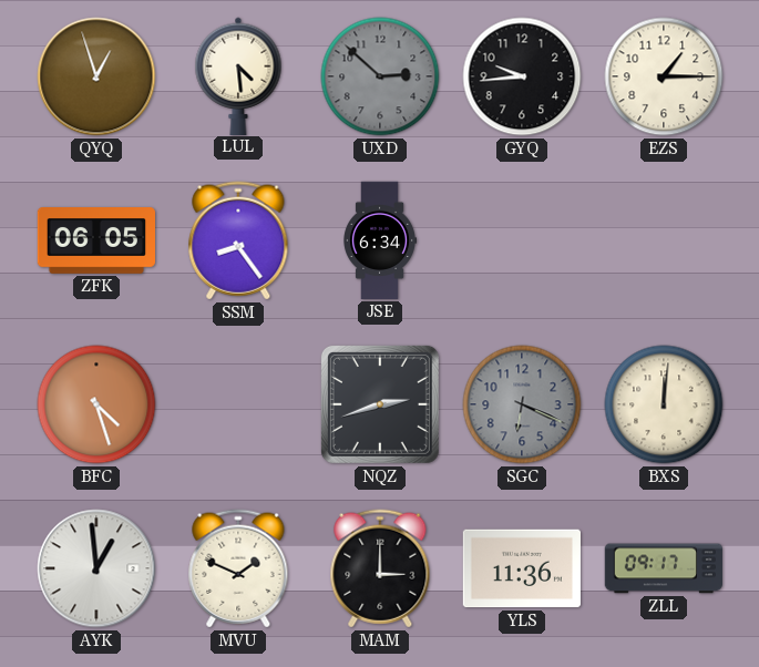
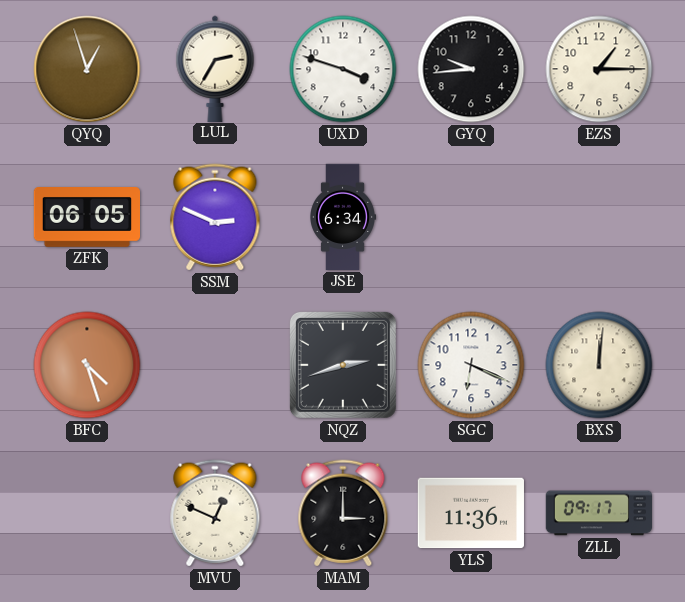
LUL: 4:29 -> 2:35 (215, 68)
UXD: 2:52 -> 3:48 (343, 69)
UXD dial: grey -> white (343, 69)
SSM: 8:24 -> 2:49 (215, 217)
SGC dial: grey -> white (471, 365)
AYK: 12:59 -> none (96, 568)
MVU: 1:49 -> 12:49 (215, 513)
